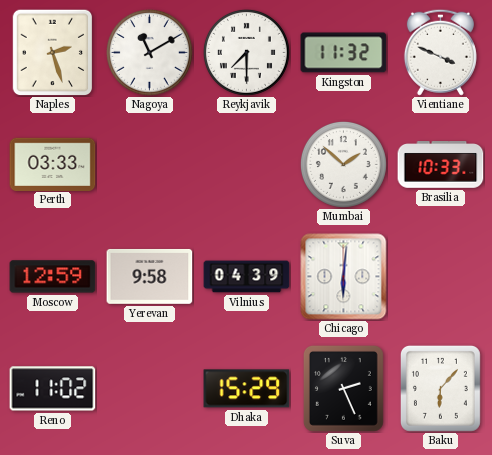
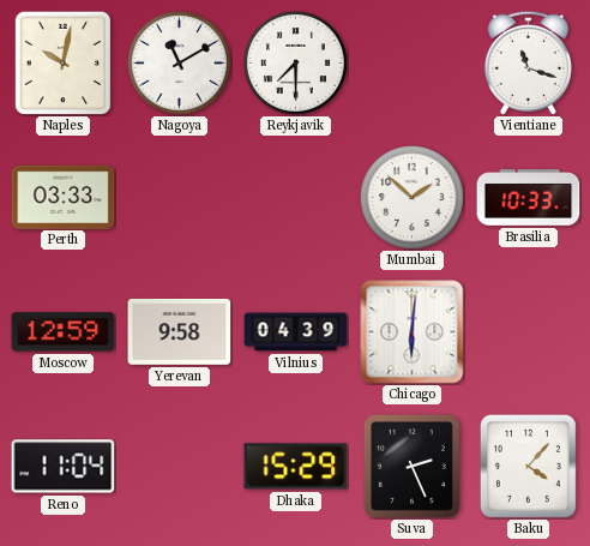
Naples: 2:27 -> 10:02 (64, 62)
Kingston: 11:32 -> none (344, 53)
Vientiane: 3:49 -> 11:18 (528, 62)
Reno: 11:02 -> 11:04 (64, 467)
Baku: 6:07 -> 4:07 (528, 466)
